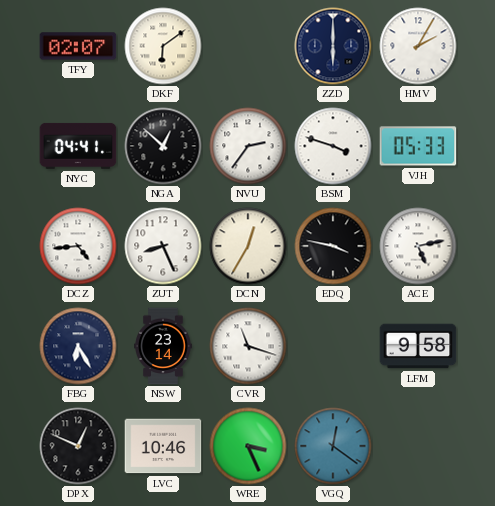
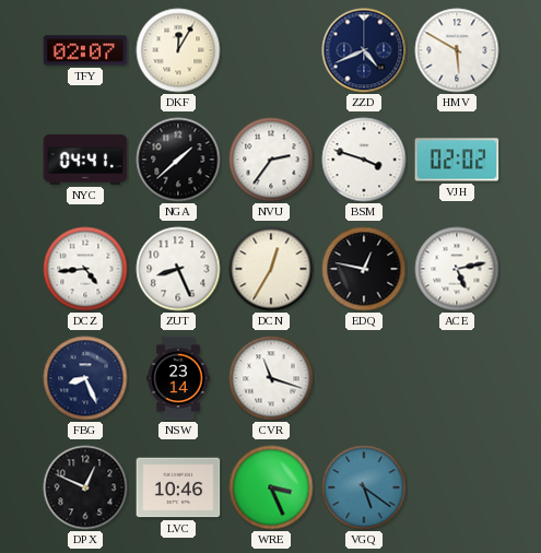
DKF: 6:09 -> 12:05 (178, 50)
ZZD: 6:00 -> 4:41 (364, 50)
HMV: 2:05 -> 5:50 (457, 50)
NGA: 12:52 -> 1:38 (178, 160)
VJH: 05:33 -> 02:02 (457, 160)
EDQ: 3:47 -> 12:47 (364, 269)
FBG: 6:25 -> 8:26 (85, 378)
LFM: 9:58 -> none (418, 346)
VGQ: 12:21 -> 5:21 (364, 487)
